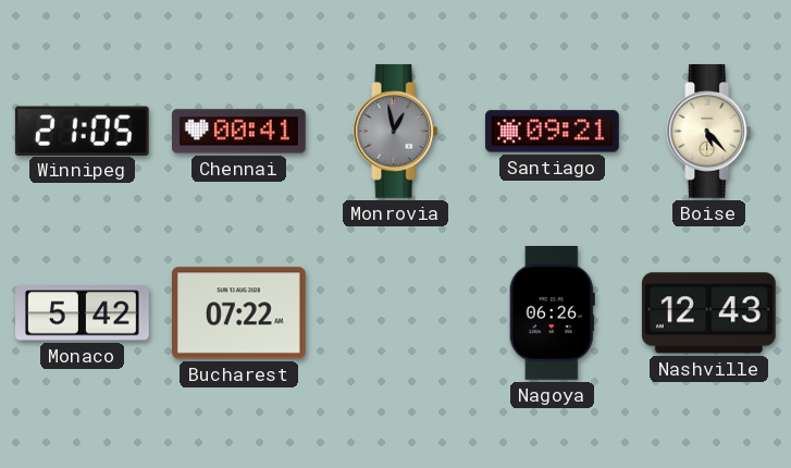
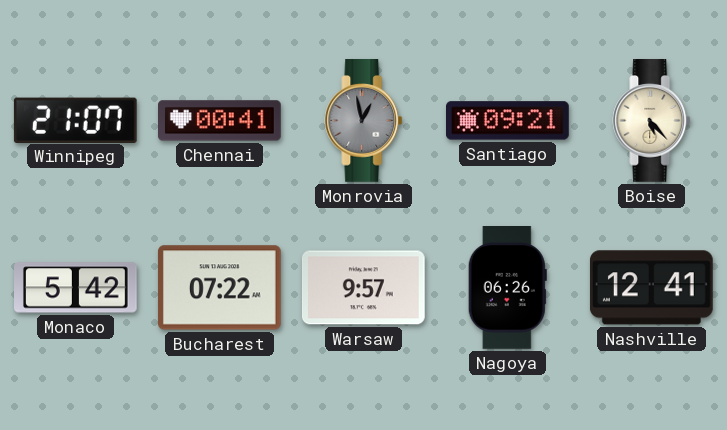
Winnipeg: 21:05 -> 21:07 (75, 120)
Warsaw: none -> 9:57 (363, 288)
Nashville: 12:43 -> 12:41 (651, 288)
